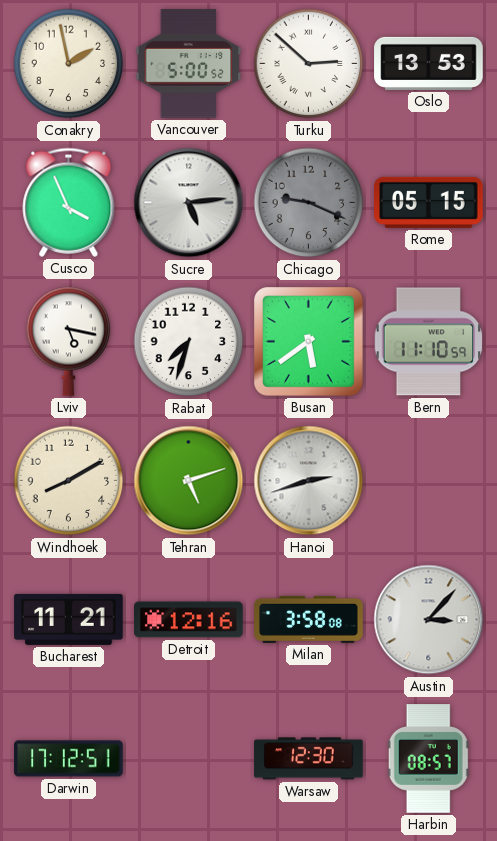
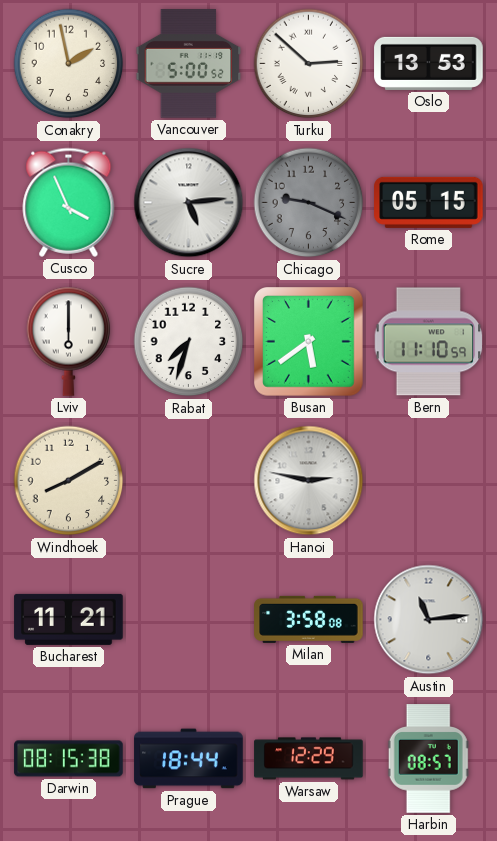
Lviv: 5:17 -> 6:00 (69, 341)
Tehran: 5:12 -> none (189, 481)
Hanoi: 2:42 -> 2:47 (309, 481)
Detroit: 12:16 -> none (189, 620)
Austin: 3:07 -> 11:14 (429, 620)
Darwin: 17:12 -> 08:15 (69, 759)
Prague: none -> 18:44 (189, 759)
Warsaw: 12:30 -> 12:29 (309, 759)
